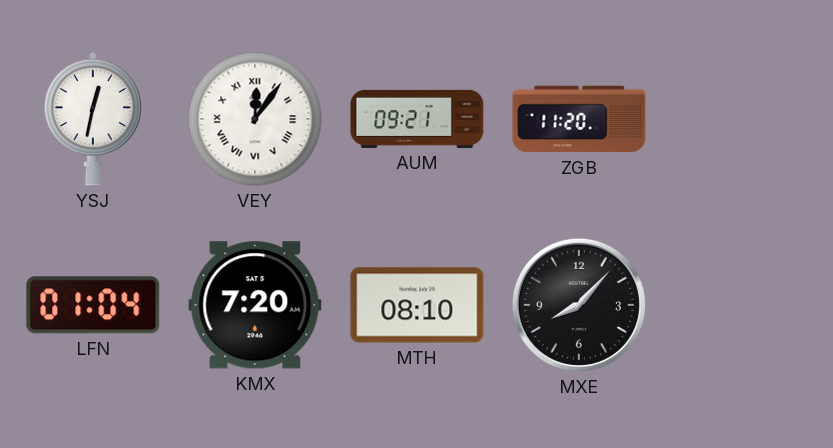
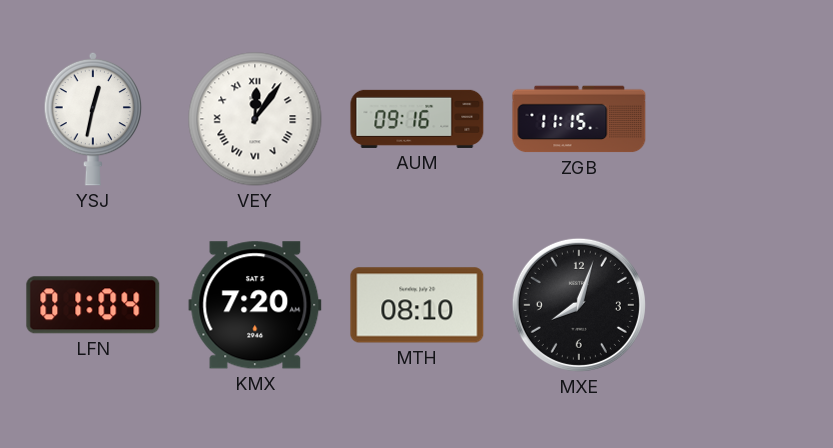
AUM: 09:21 -> 09:16 (417, 119)
ZGB: 11:20 -> 11:15 (579, 119)
MXE: 8:07 -> 8:03 (579, 305)
